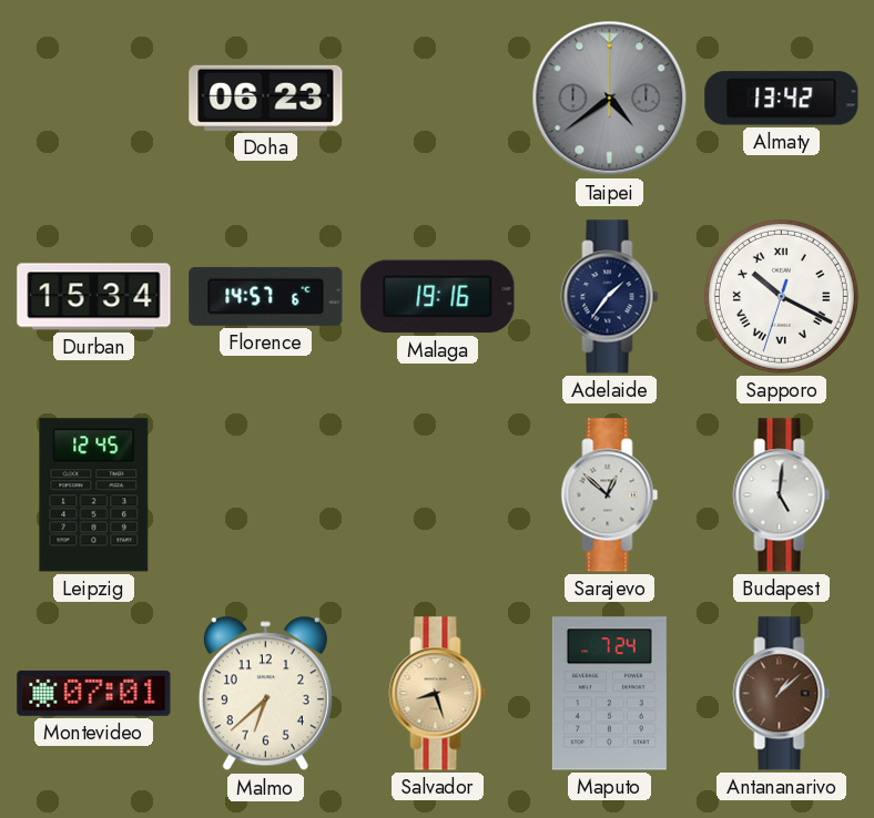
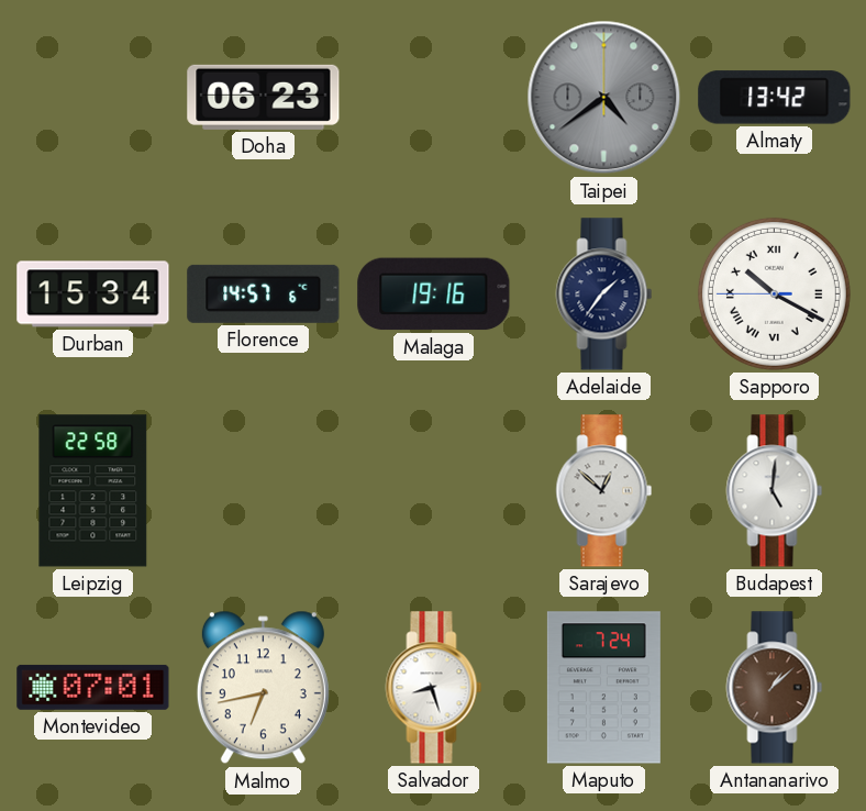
Sapporo: 10:19:33 -> 10:19:45 (774, 293)
Leipzig: 12:45 -> 22:58 (93, 491)
Malmo: 6:38 -> 6:43 (263, 688)
Salvador dial: champagne -> white (434, 688)
